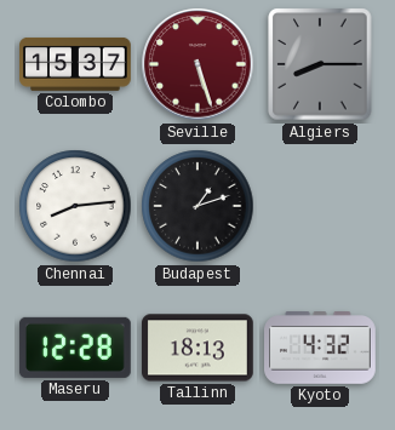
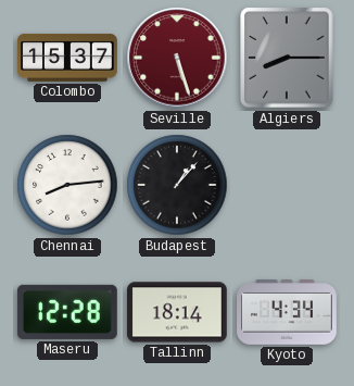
Budapest: 1:12 -> 1:07 (177, 185)
Tallinn: 18:13 -> 18:14 (178, 312)
Kyoto: 4:32 -> 4:34 (287, 312)
